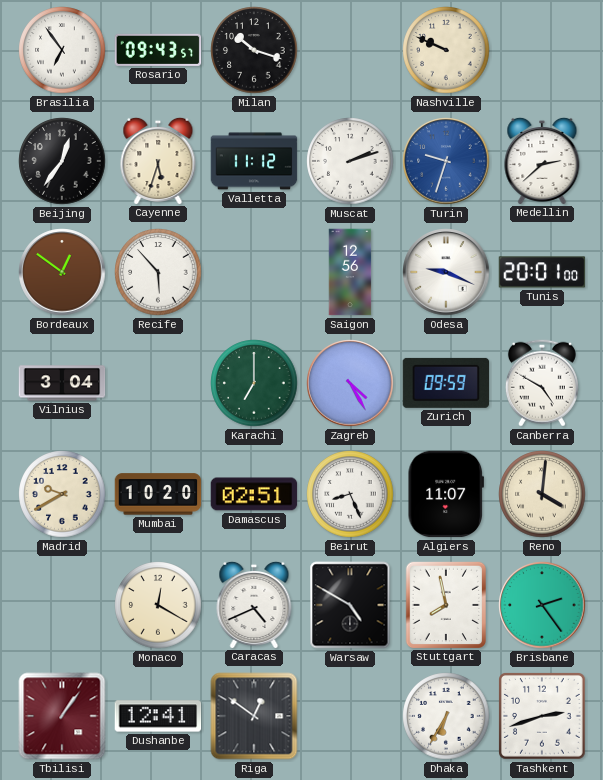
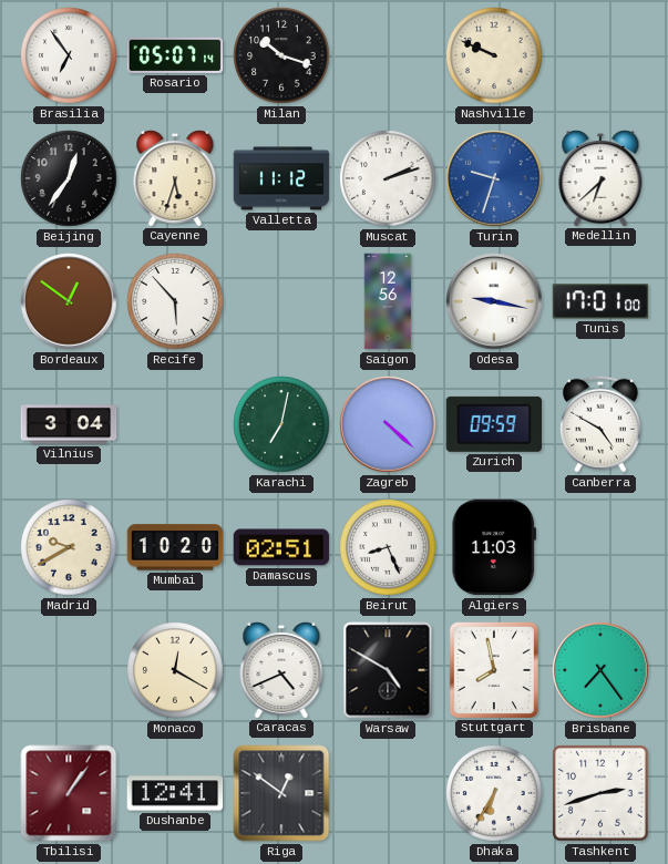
Rosario: 09:43 -> 05:07 (175, 55)
Medellin: 2:38 -> 6:38 (600, 177)
Odesa: 9:19 -> 9:17 (494, 301)
Tunis: 20:01 -> 17:01 (600, 301)
Karachi: 7:00 -> 7:02 (281, 424)
Zagreb: 4:25 -> 4:22 (388, 424)
Algiers: 11:07 -> 11:03 (493, 547)
Reno: 4:01 -> none (542, 494)
Brisbane: 2:24 -> 7:24 (600, 670)
